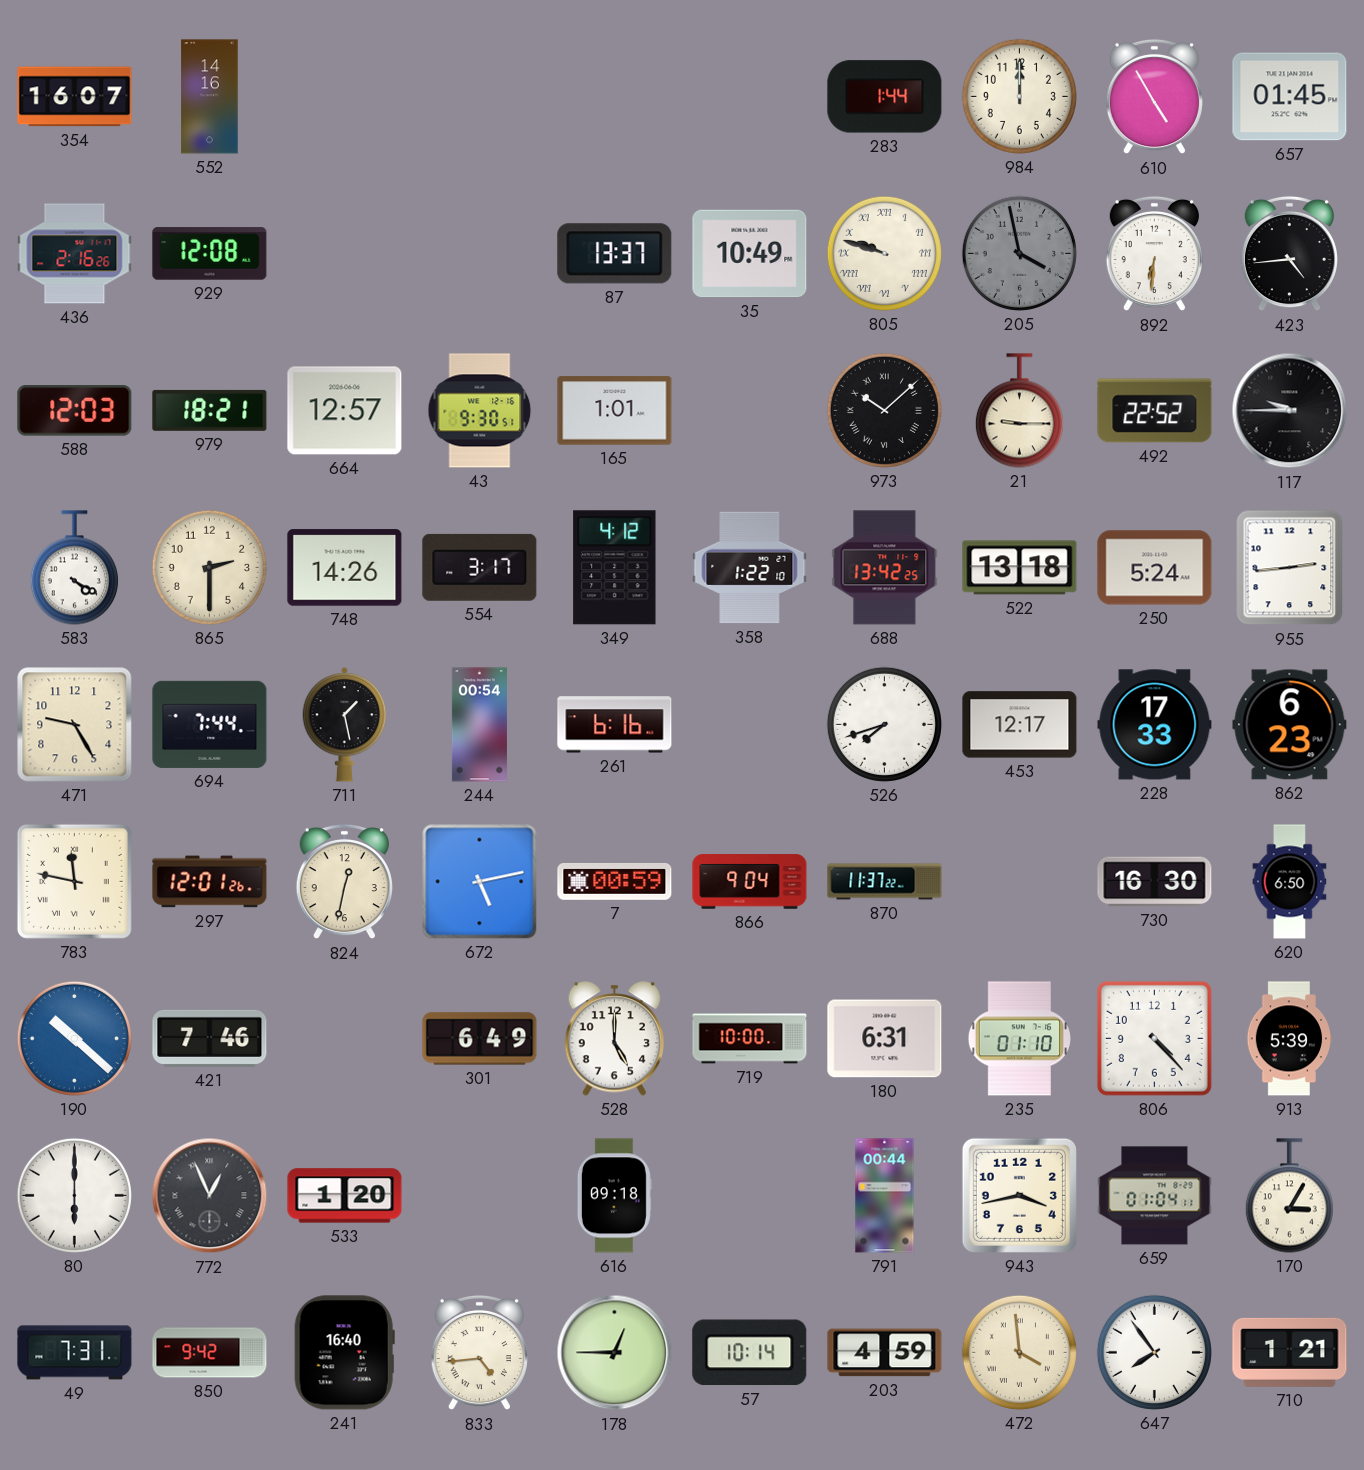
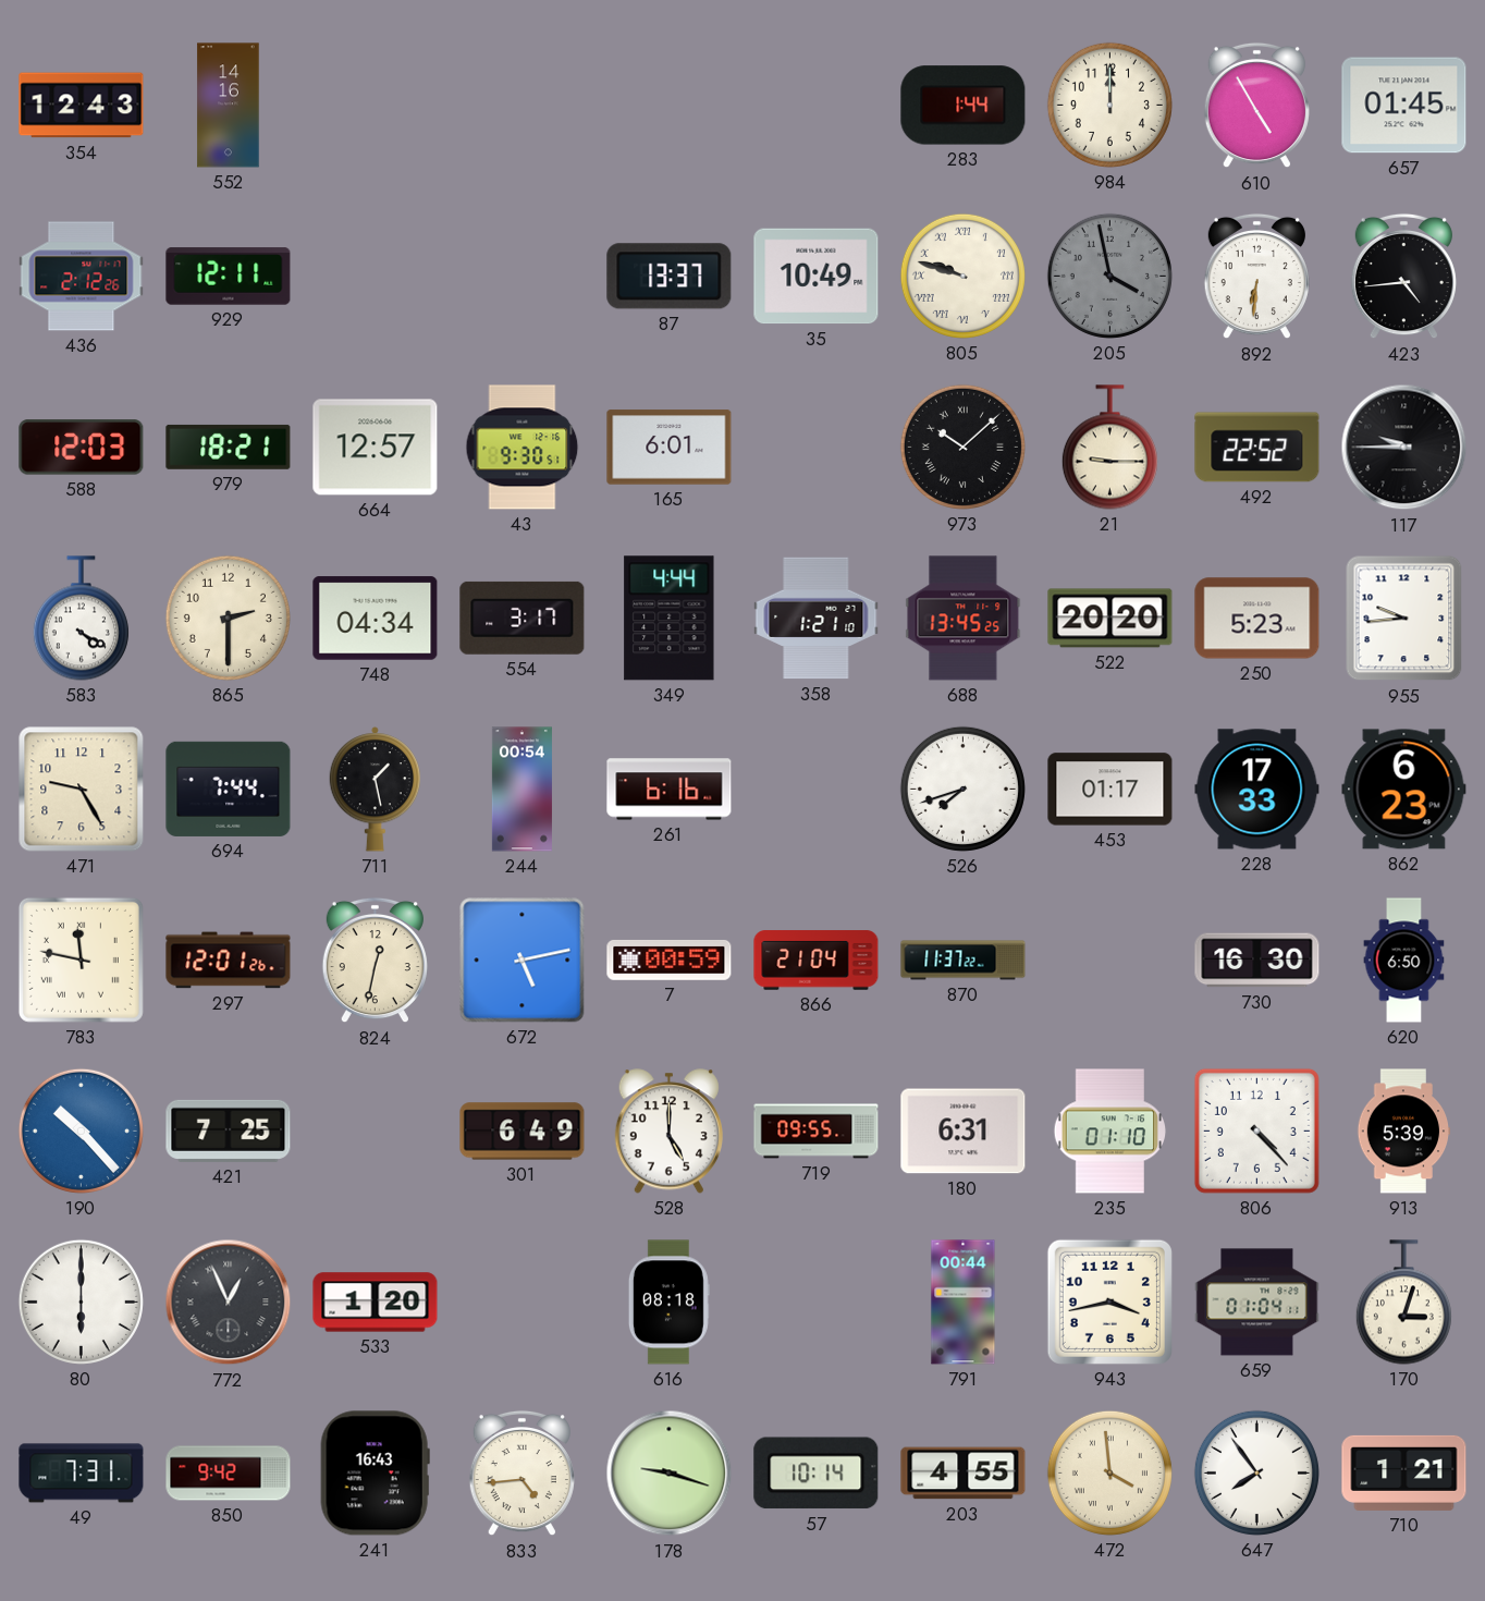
354: 16:07 -> 12:43 (82, 106)
436: 2:16 -> 2:12 (82, 277)
929: 12:08 -> 12:11 (229, 277)
165: 1:01 -> 6:01 (670, 448)
748: 14:26 -> 04:34 (376, 619)
349: 4:12 -> 4:44 (670, 619)
358: 1:22 -> 1:21 (817, 619)
688: 13:42 -> 13:45 (964, 619)
522: 13:18 -> 20:20 (1110, 619)
250: 5:24 -> 5:23 (1257, 619)
955: 2:44 -> 9:44 (1404, 619)
453: 12:17 -> 01:17 (1110, 790)
866: 9:04 -> 21:04 (817, 961)
190: 10:22 -> 10:23 (81, 1131)
421: 7:46 -> 7:25 (229, 1131)
719: 10:00 -> 09:55 (817, 1132)
616: 09:18 -> 08:18 (668, 1303)
170: 3:05 -> 3:03 (1403, 1303)
241: 16:40 -> 16:43 (375, 1474)
178: 12:45 -> 9:18 (670, 1474)
203: 4:59 -> 4:55 (964, 1474)
